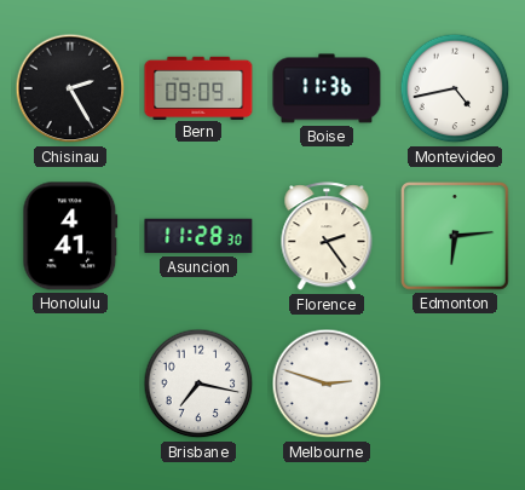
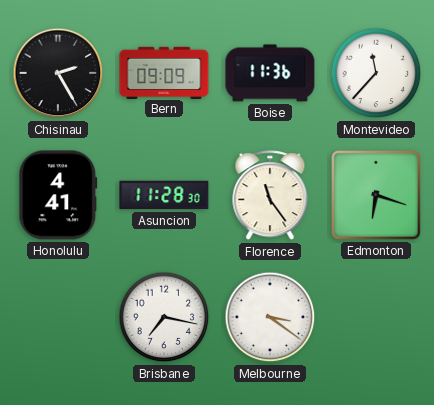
Montevideo: 4:43 -> 11:37 (376, 73)
Florence: 2:24 -> 11:24 (270, 196)
Edmonton: 6:14 -> 6:18 (377, 196)
Melbourne: 2:48 -> 3:21 (270, 317)
